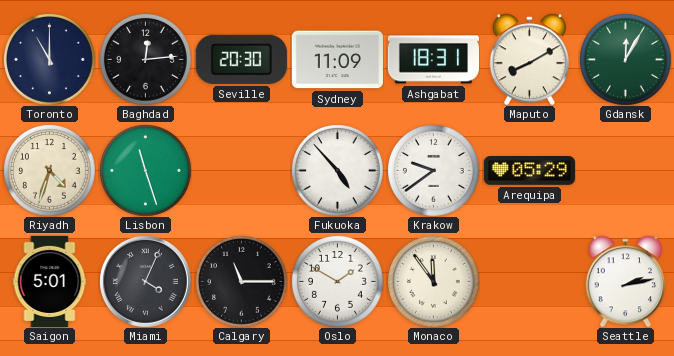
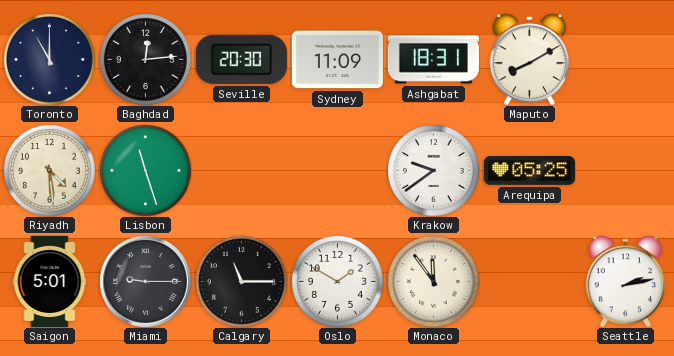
Gdansk: 12:05 -> none (626, 60)
Riyadh: 4:33 -> 4:29 (50, 171)
Fukuoka: 4:53 -> none (338, 171)
Arequipa: 05:29 -> 05:25 (529, 171)
Miami: 4:04 -> 9:15 (145, 281)
